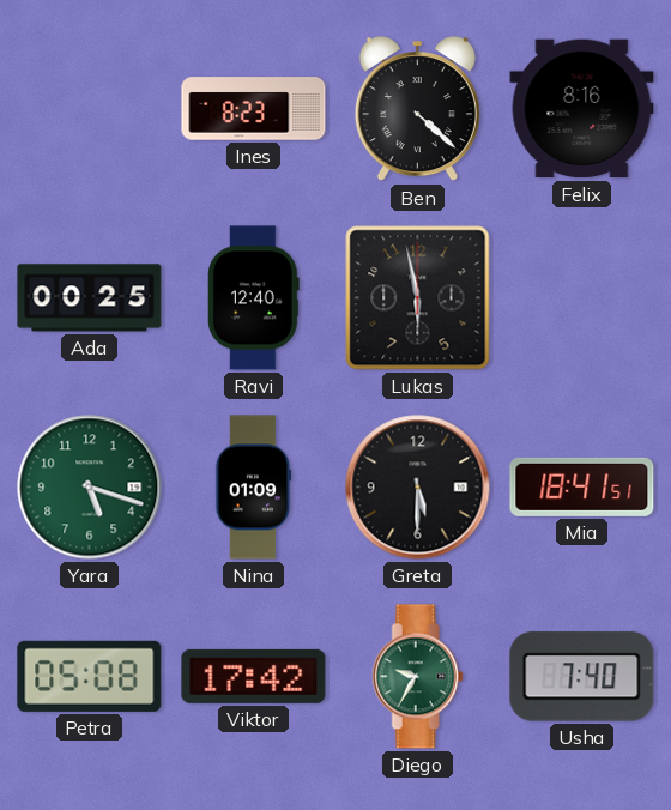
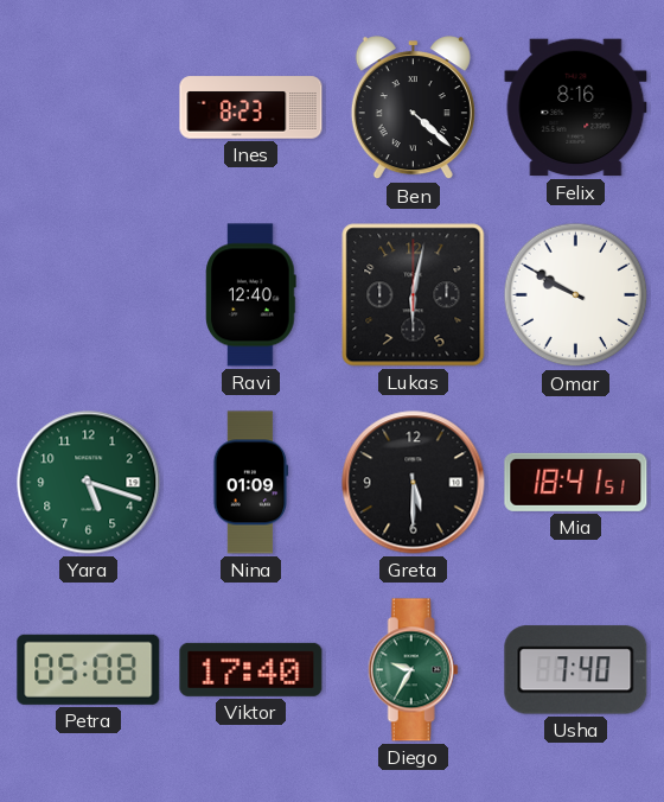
Ada: 00:25 -> none (90, 298)
Lukas: 5:58 -> 6:02 (414, 295)
Omar: none -> 9:50 (576, 295)
Viktor: 17:42 -> 17:40 (251, 669)
